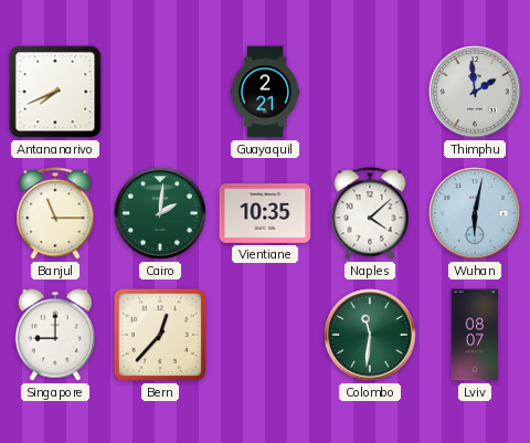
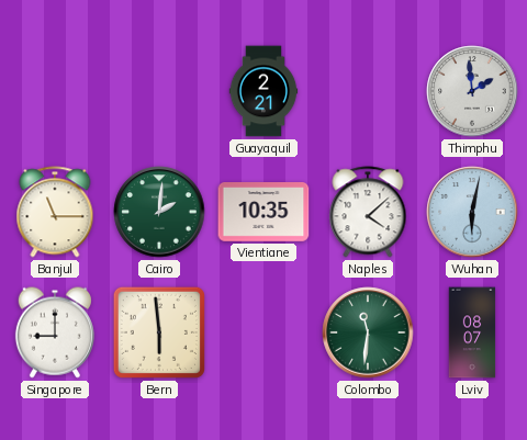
Antananarivo: 7:41 -> none (55, 92)
Bern: 12:37 -> 5:59 (159, 332)
